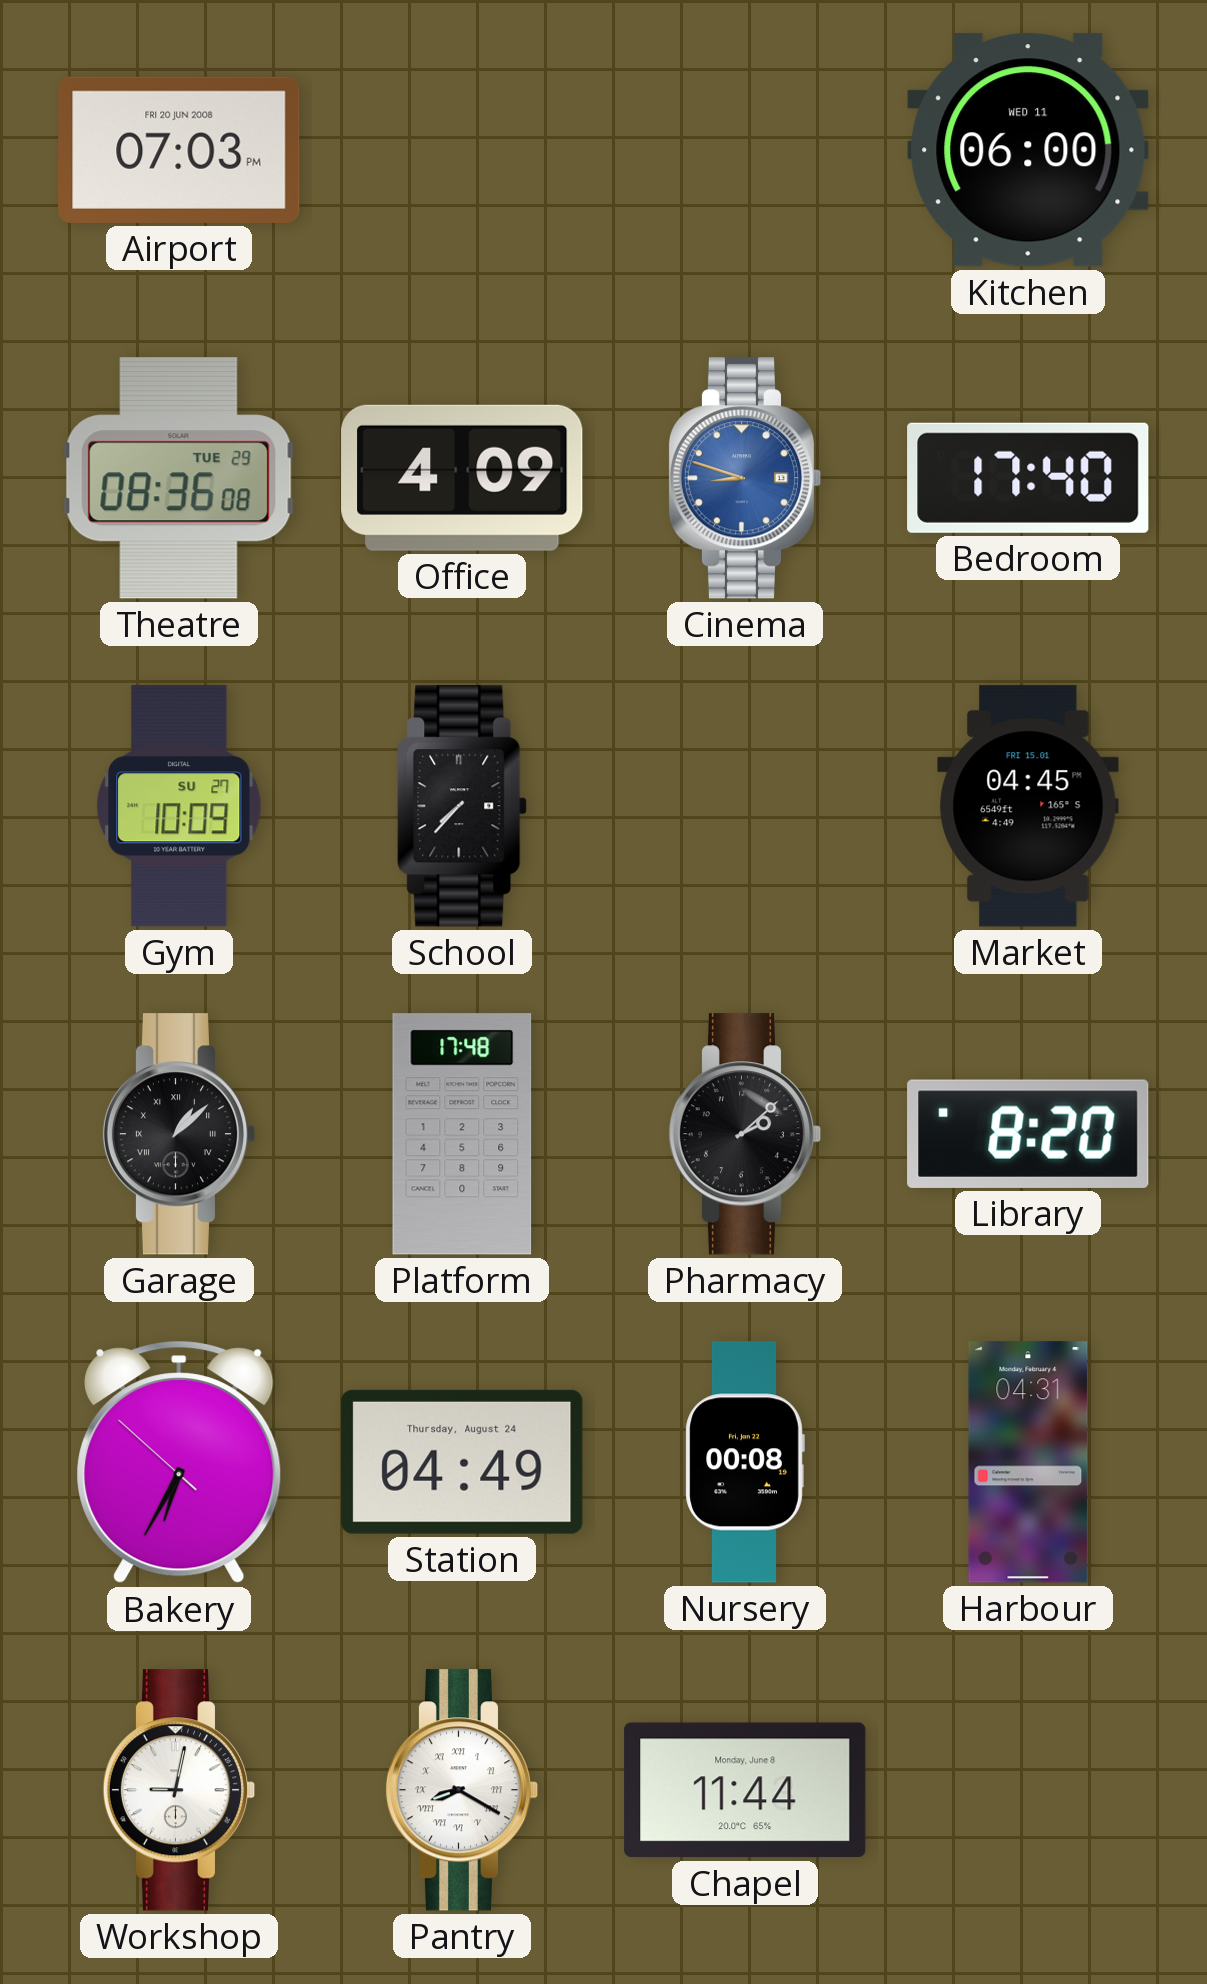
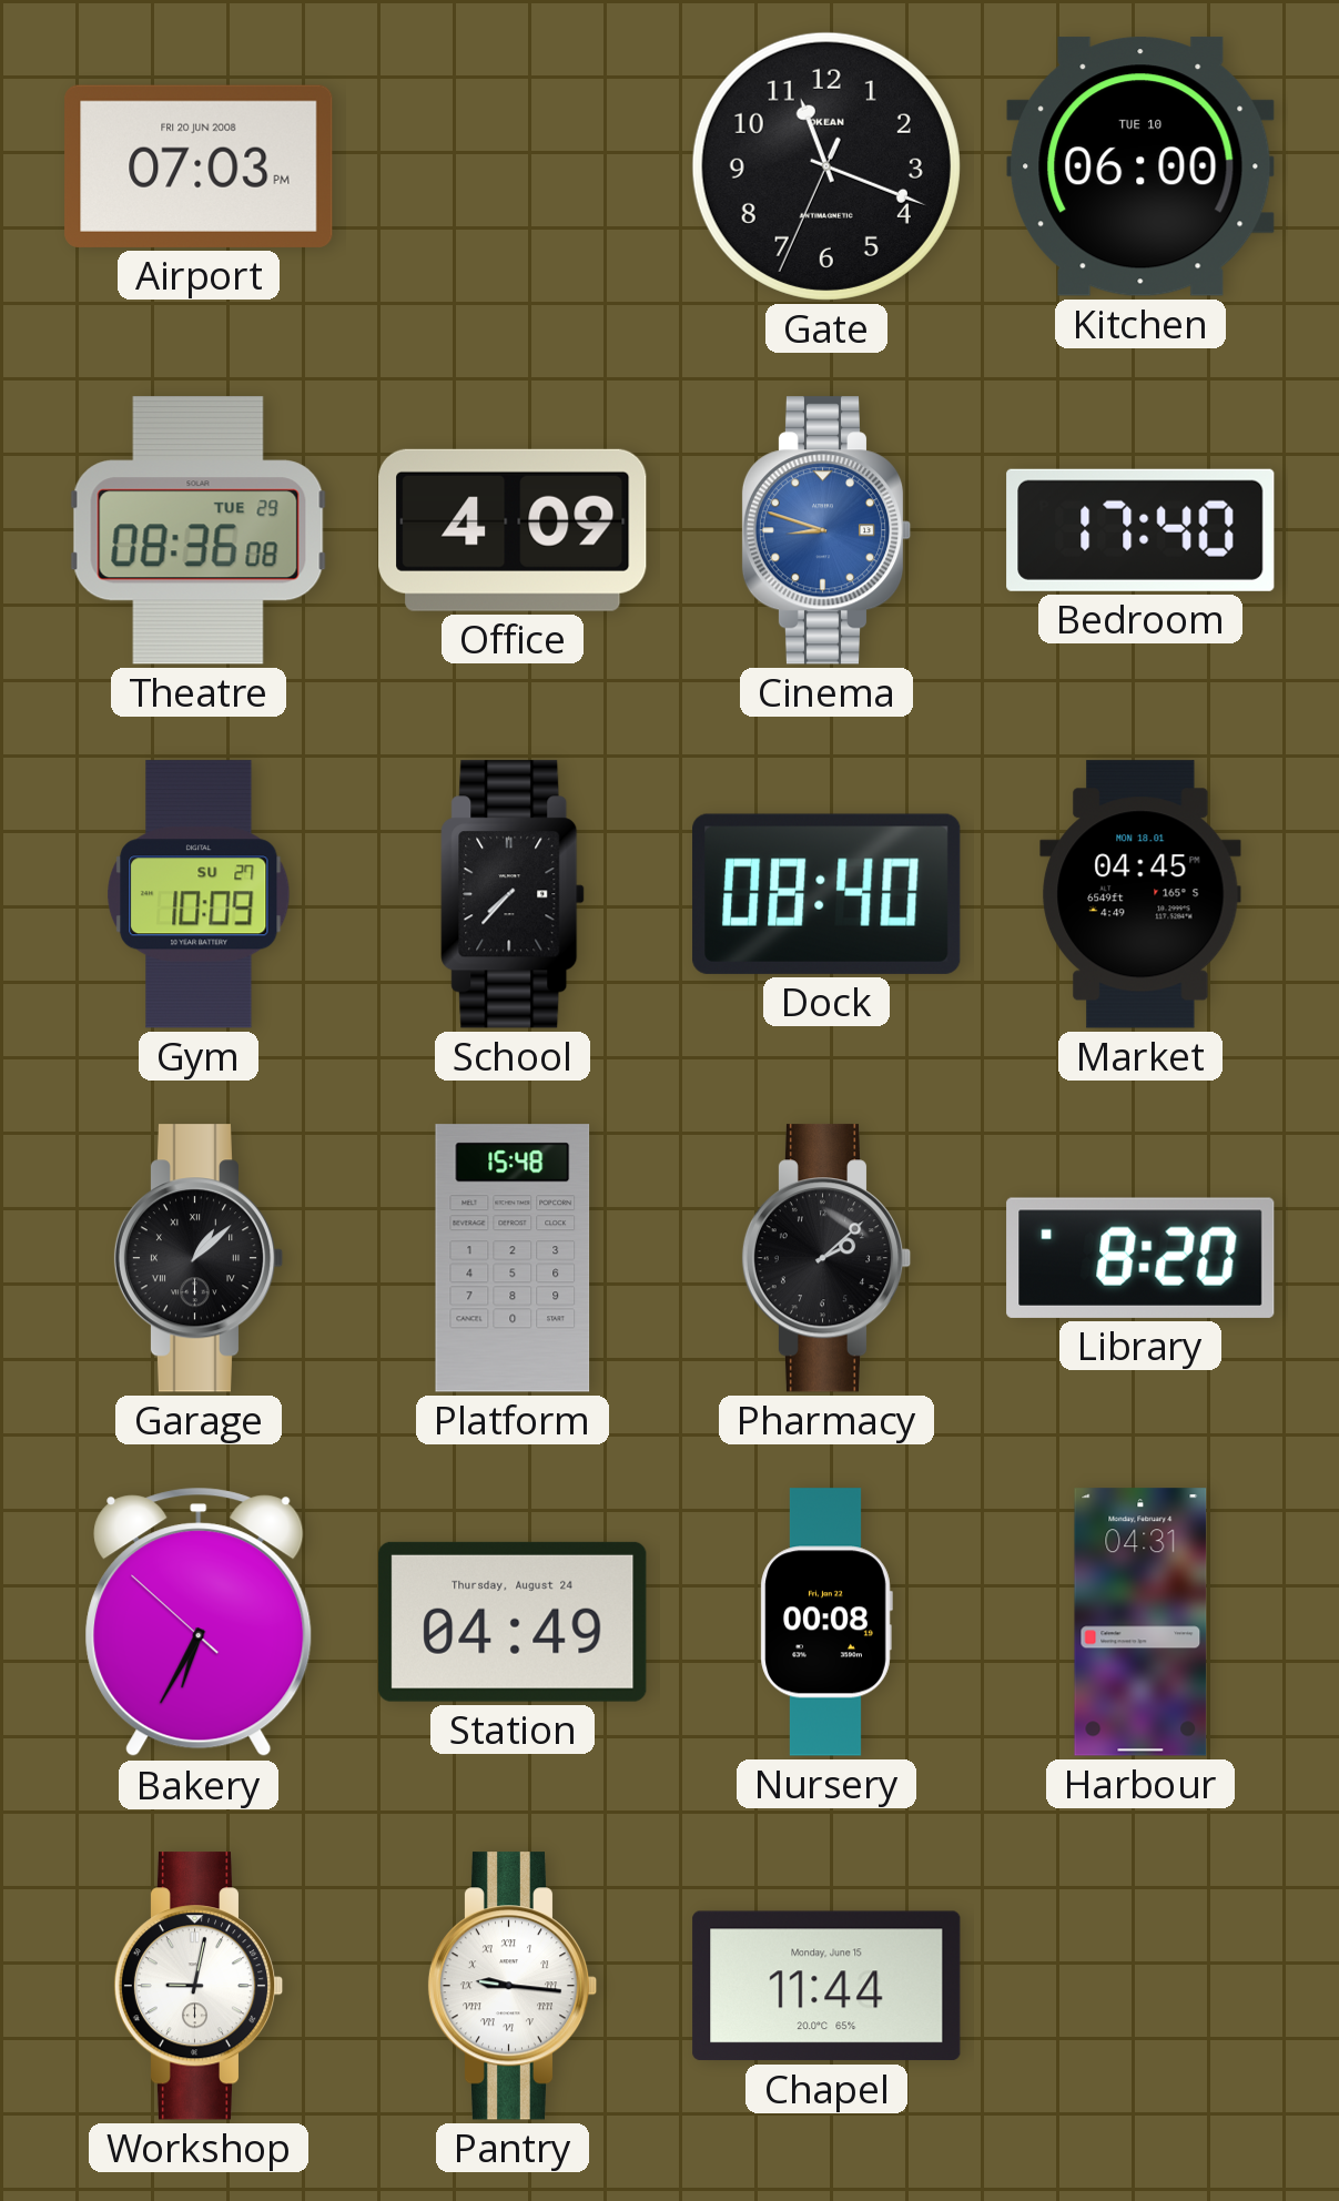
Gate: none -> 11:18 (826, 166)
Kitchen date: WED 11 -> TUE 10 (1140, 166)
Dock: none -> 08:40 (826, 894)
Market date: FRI 15.01 -> MON 18.01 (1140, 894)
Platform: 17:48 -> 15:48 (513, 1258)
Pantry: 8:20 -> 9:16 (513, 1986)
Chapel date: Monday, June 8 -> Monday, June 15 (826, 1986)
